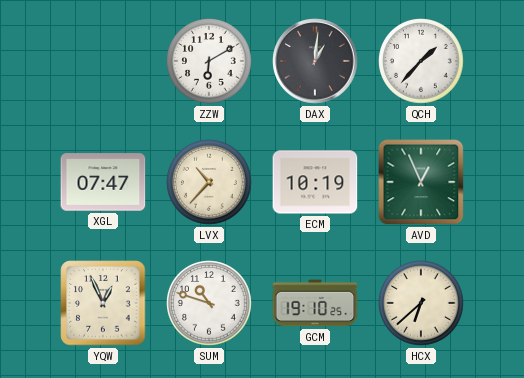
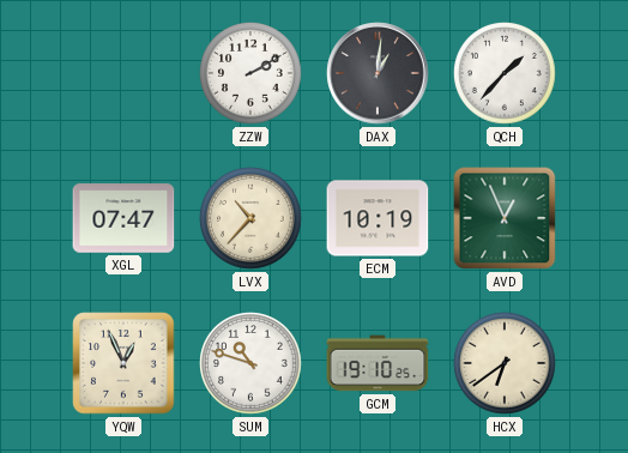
ZZW: 6:10 -> 2:10 (252, 74)
HCX: 6:38 -> 6:39 (506, 364)
